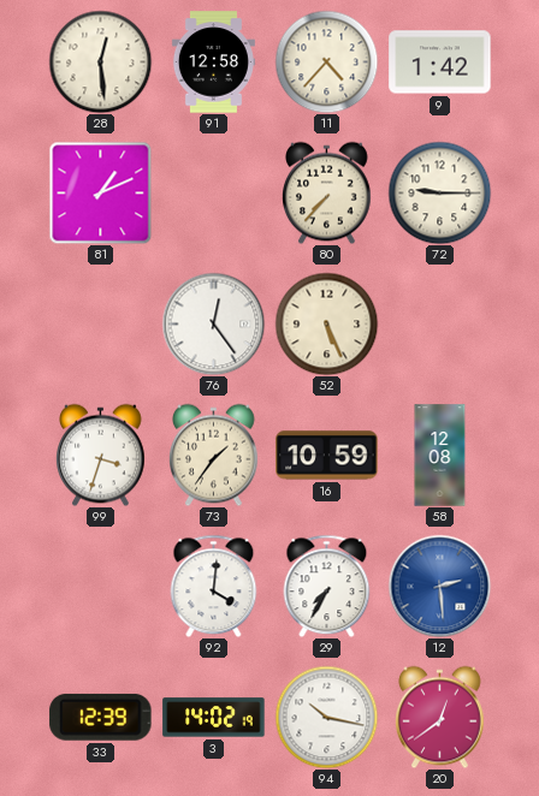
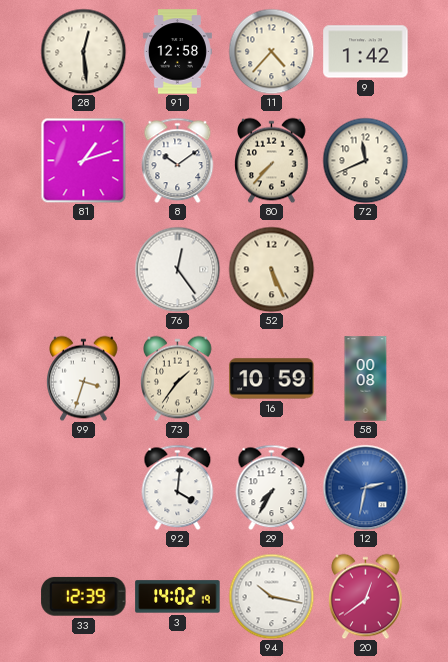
81: 1:11 -> 1:12 (83, 160)
8: none -> 10:09 (178, 160)
72: 9:15 -> 11:41 (365, 160)
58: 12:08 -> 00:08 (366, 379)
12: 2:29 -> 2:32 (365, 487)
